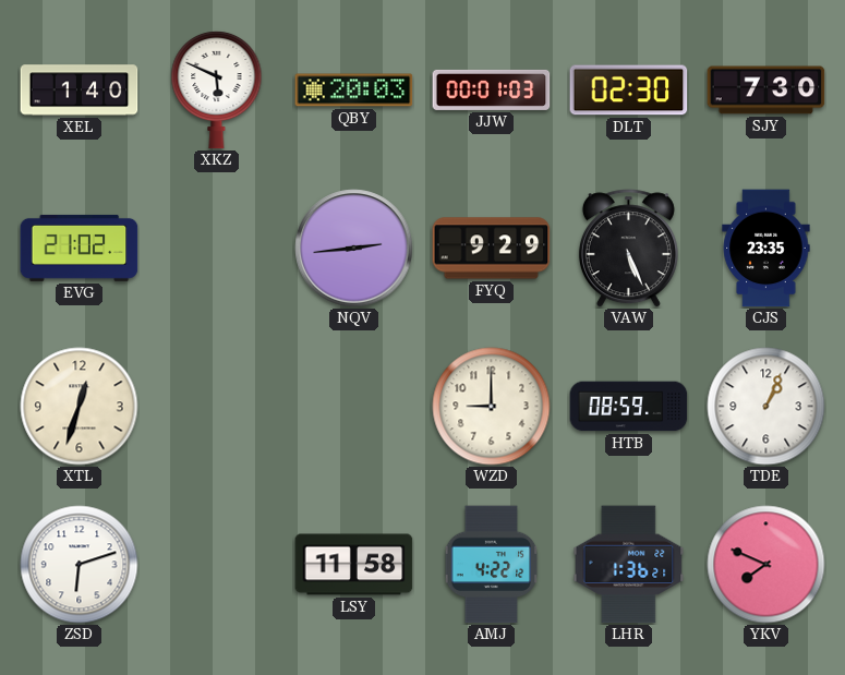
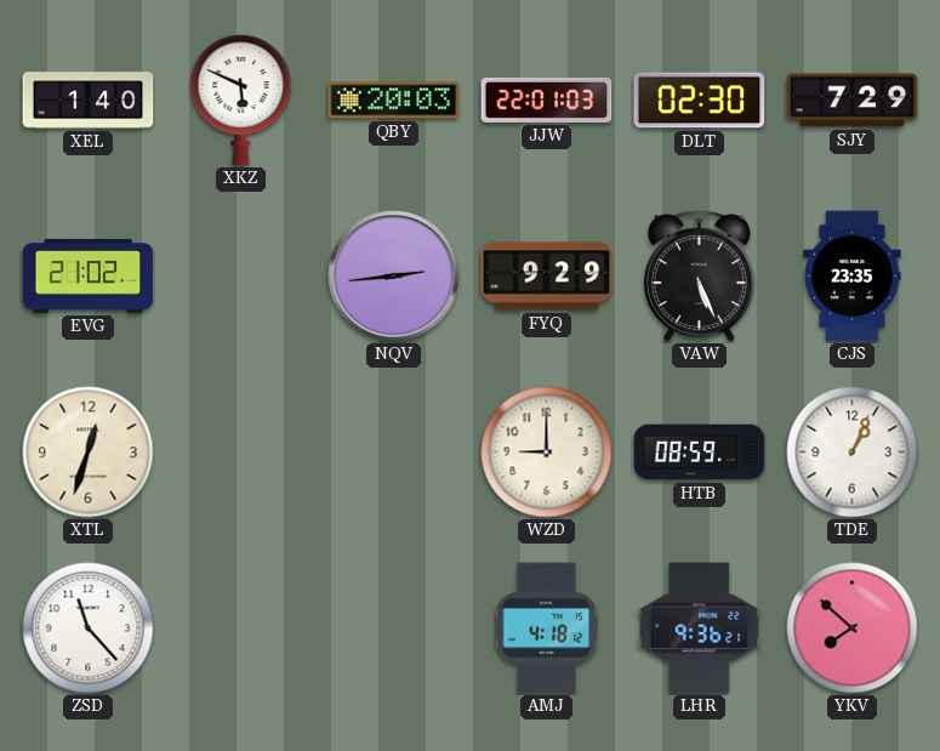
JJW: 00:01 -> 22:01 (547, 99)
SJY: 7:30 -> 7:29 (853, 101)
ZSD: 6:12 -> 11:23 (89, 628)
LSY: 11:58 -> none (354, 565)
AMJ: 4:22 -> 4:18 (547, 628)
LHR: 1:36 -> 9:36 (700, 628)
YKV: 7:49 -> 7:52 (853, 628)
